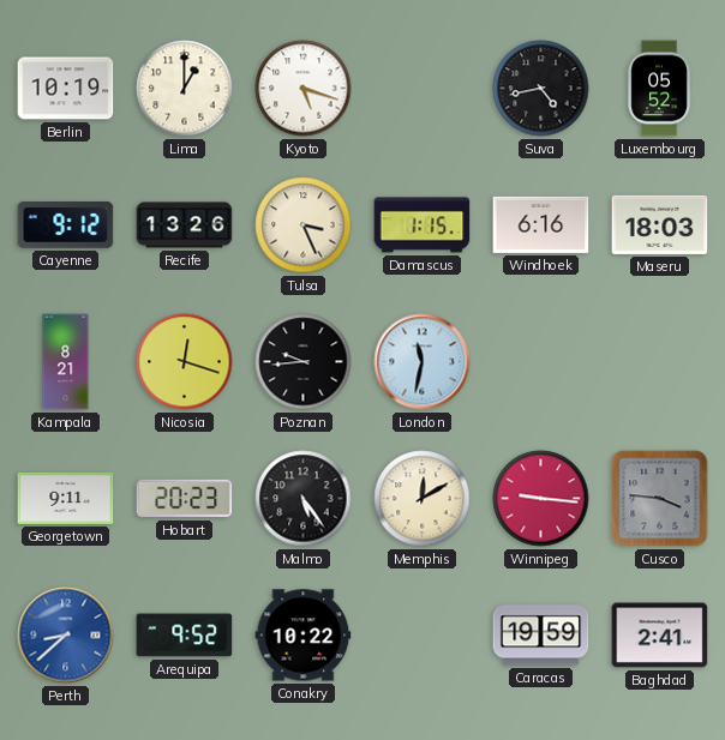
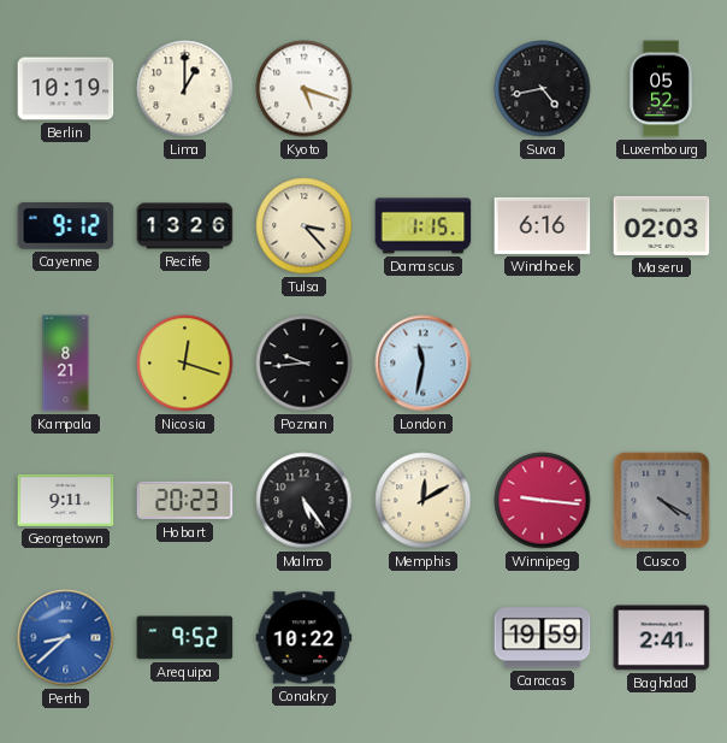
Tulsa: 3:26 -> 3:23 (305, 226)
Maseru: 18:03 -> 02:03 (662, 225)
Cusco: 3:46 -> 4:20 (662, 501)
